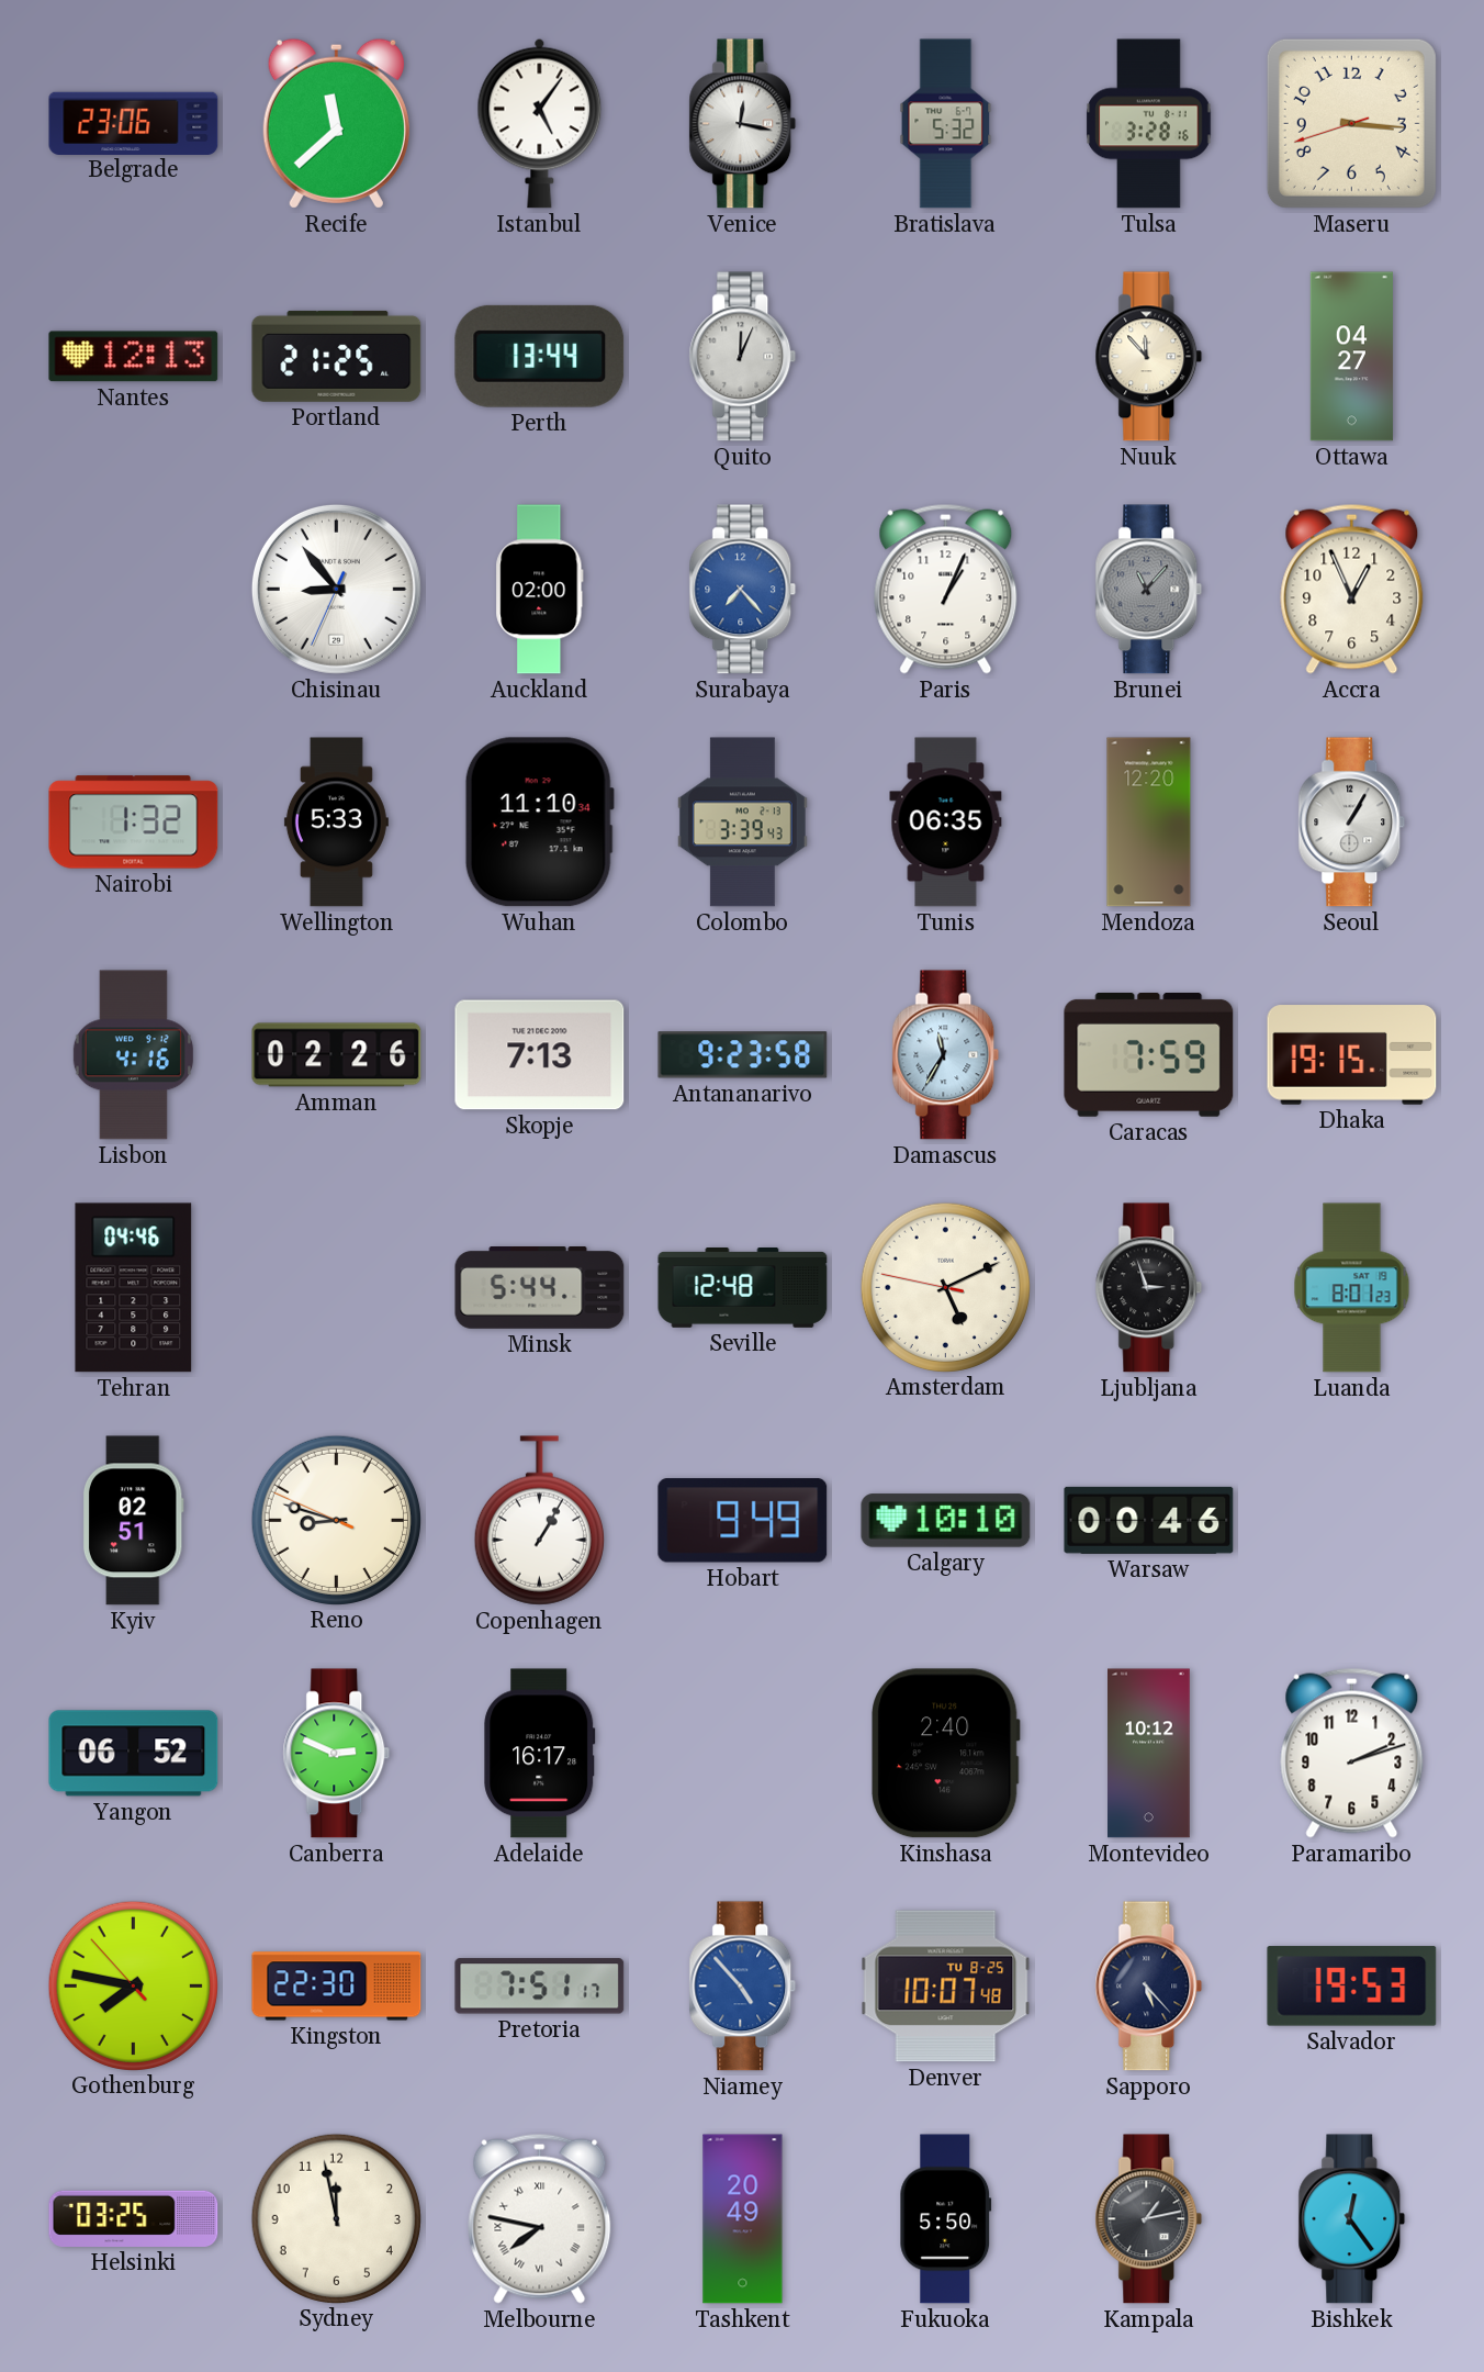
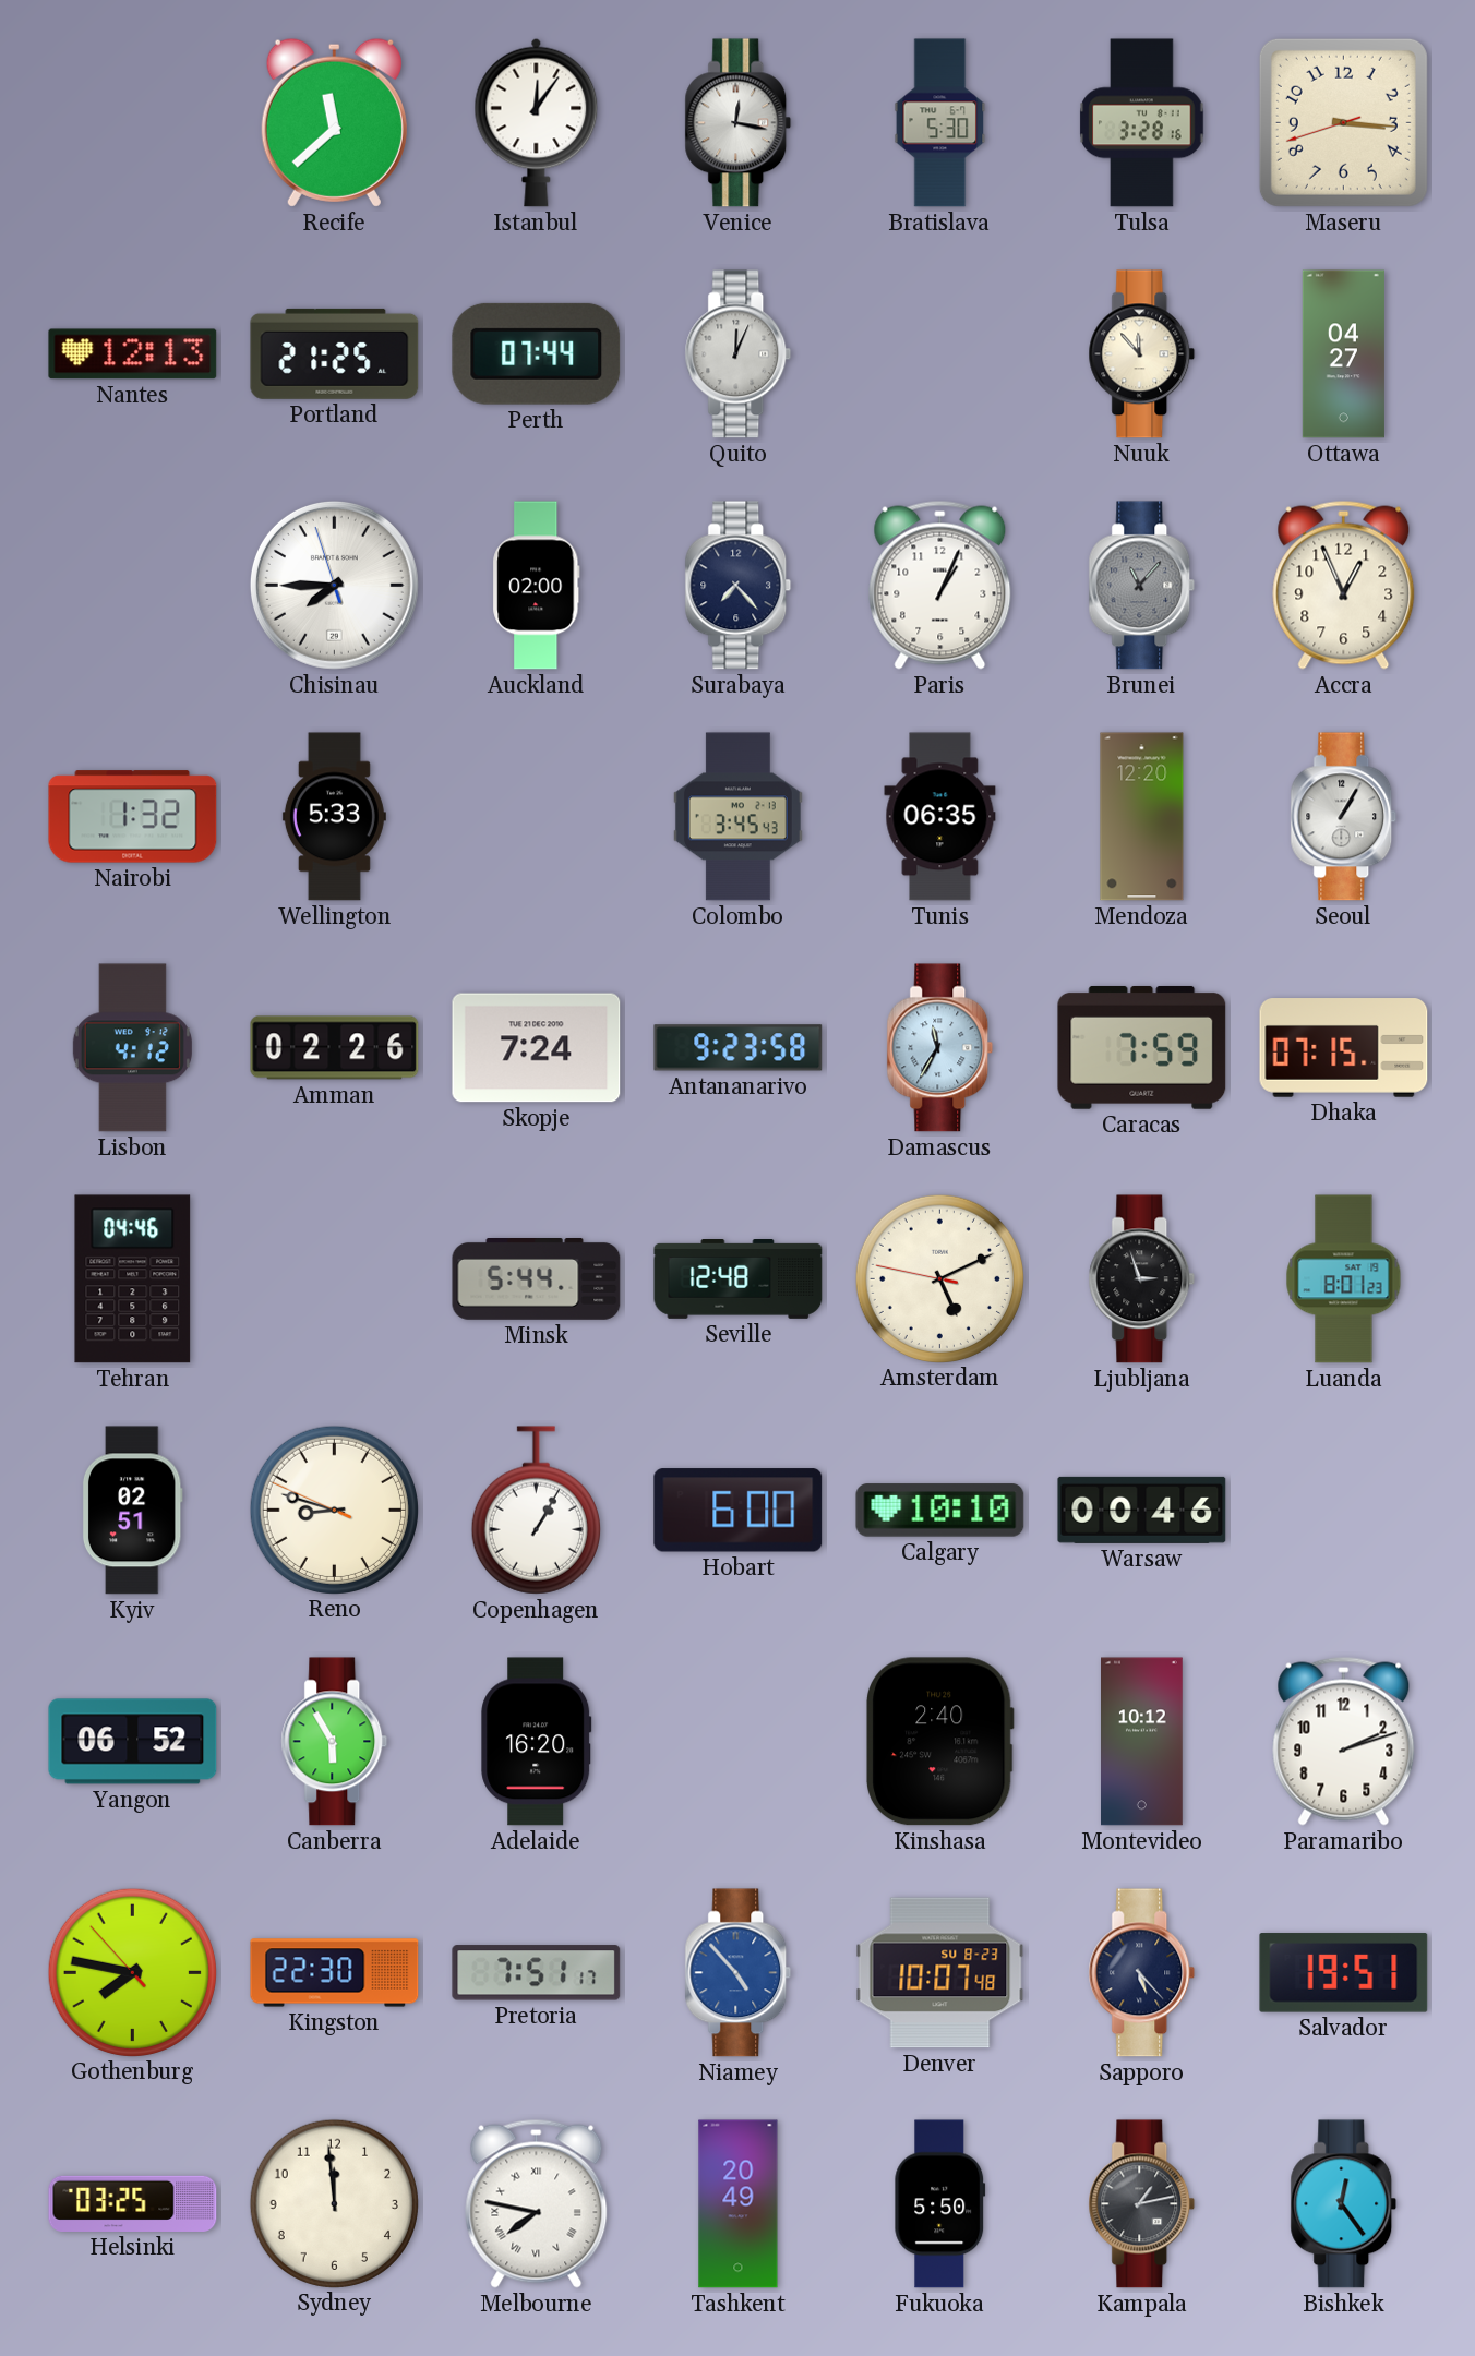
Belgrade: 23:06 -> none (134, 123)
Istanbul: 5:06 -> 12:06 (537, 122)
Bratislava: 5:32 -> 5:30 (940, 123)
Perth: 13:44 -> 07:44 (537, 353)
Chisinau: 8:53 -> 7:44 (334, 585)
Surabaya dial: blue -> navy (739, 586)
Wuhan: 11:10 -> none (539, 823)
Colombo: 3:39 -> 3:45 (738, 817)
Lisbon: 4:16 -> 4:12 (132, 1048)
Skopje: 7:13 -> 7:24 (537, 1048)
Dhaka: 19:15 -> 07:15 (1344, 1048)
Hobart: 9:49 -> 6:00 (739, 1511)
Canberra: 2:49 -> 5:55 (335, 1742)
Adelaide: 16:17 -> 16:20 (537, 1742)
Denver date: TU 8-25 -> SU 8-23 (940, 1973)
Salvador: 19:53 -> 19:51 (1344, 1973)
Sydney: 11:58 -> 11:59 (334, 2203)
